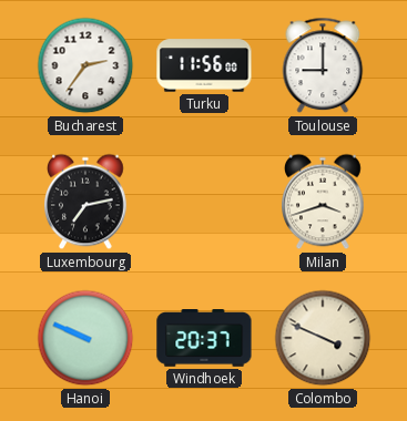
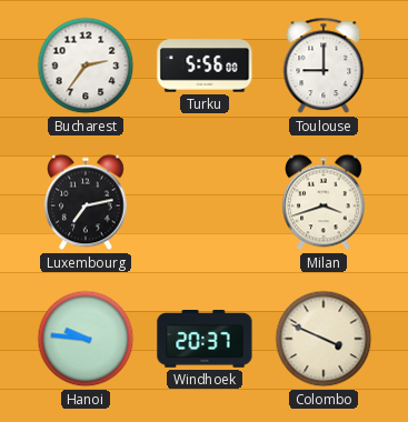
Turku: 11:56 -> 5:56 (205, 66)
Hanoi: 9:49 -> 9:46 (86, 339)
